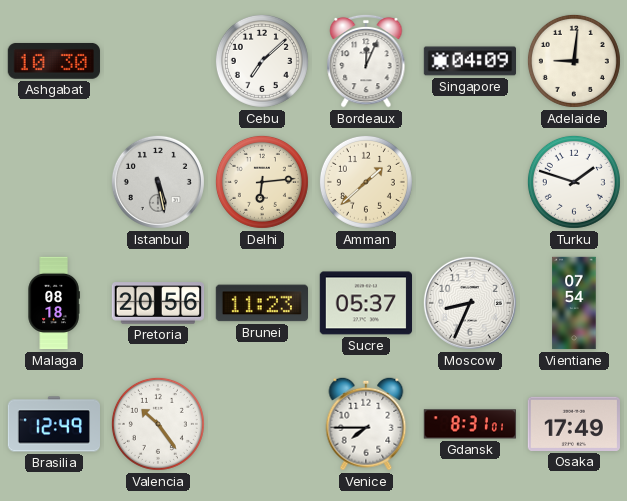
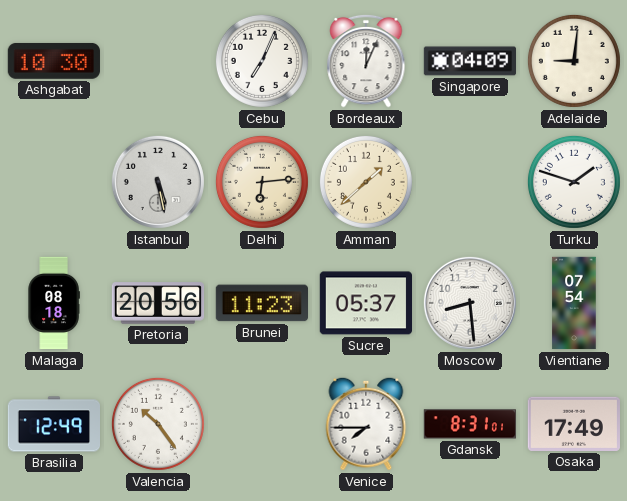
Cebu: 7:08 -> 7:04 (262, 61)
Moscow: 8:34 -> 8:29 (470, 303)
